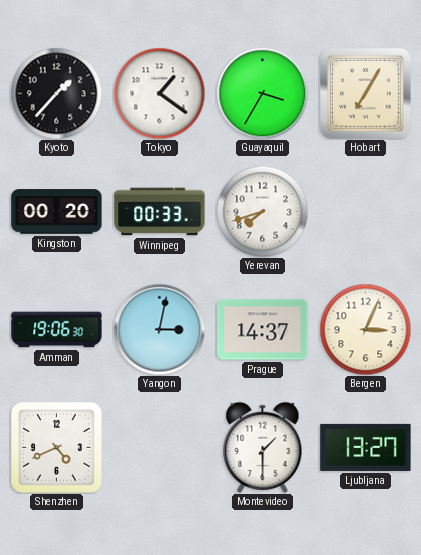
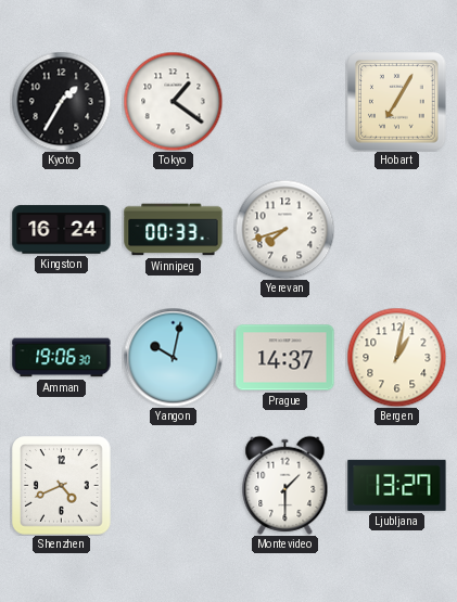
Kyoto: 1:37 -> 1:35 (61, 101)
Guayaquil: 3:35 -> none (262, 93)
Kingston: 00:20 -> 16:24 (62, 230)
Yangon: 3:02 -> 10:02 (173, 357)
Bergen: 3:04 -> 1:02 (396, 357)
